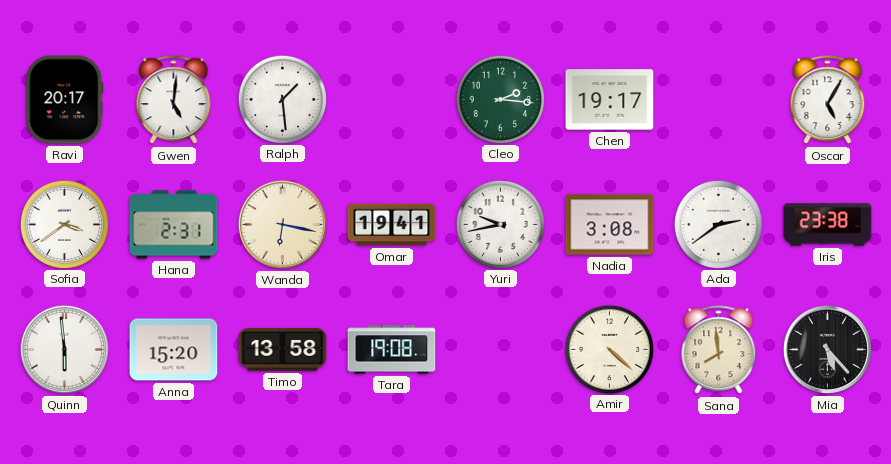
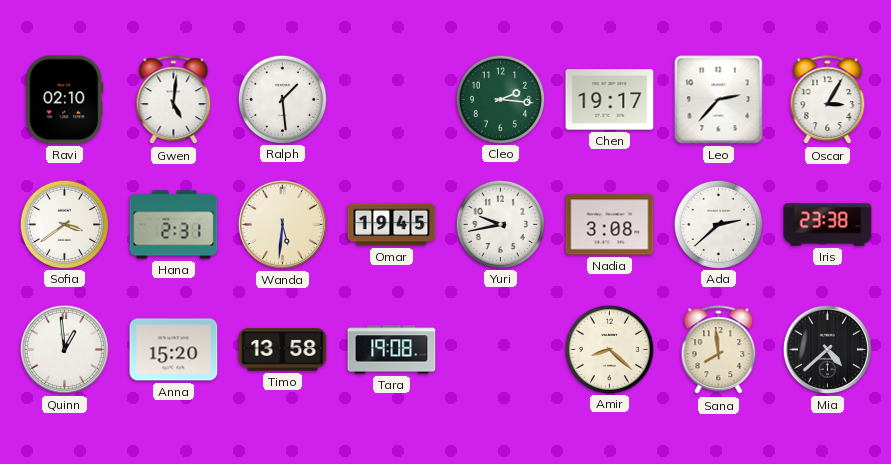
Ravi: 20:17 -> 02:10 (65, 100)
Leo: none -> 2:37 (719, 100)
Oscar: 5:05 -> 3:05 (828, 100)
Wanda: 6:17 -> 5:31 (282, 224)
Omar: 19:41 -> 19:45 (392, 225)
Ada: 2:39 -> 2:38 (718, 224)
Quinn: 5:59 -> 12:59 (64, 349)
Amir: 4:22 -> 8:22 (609, 349)
Mia: 5:23 -> 4:38 (827, 349)
